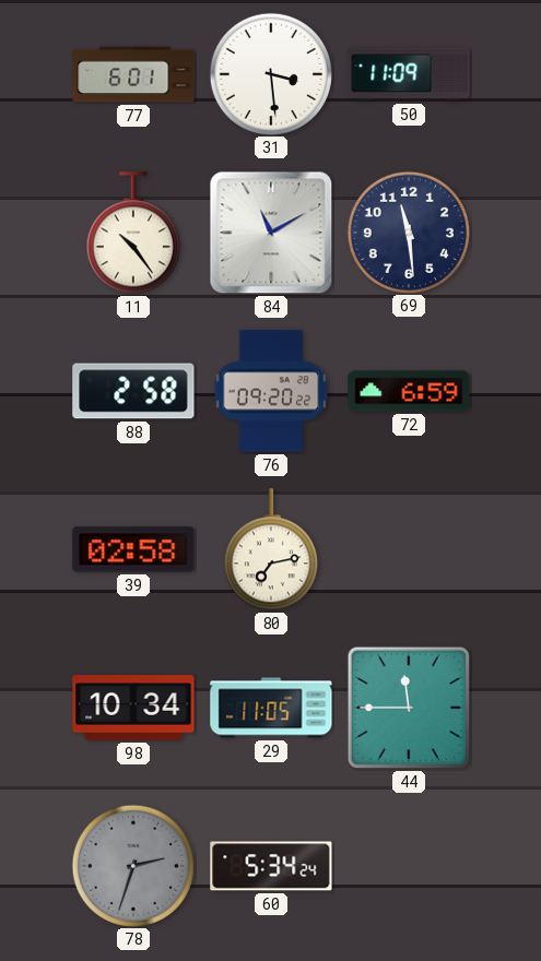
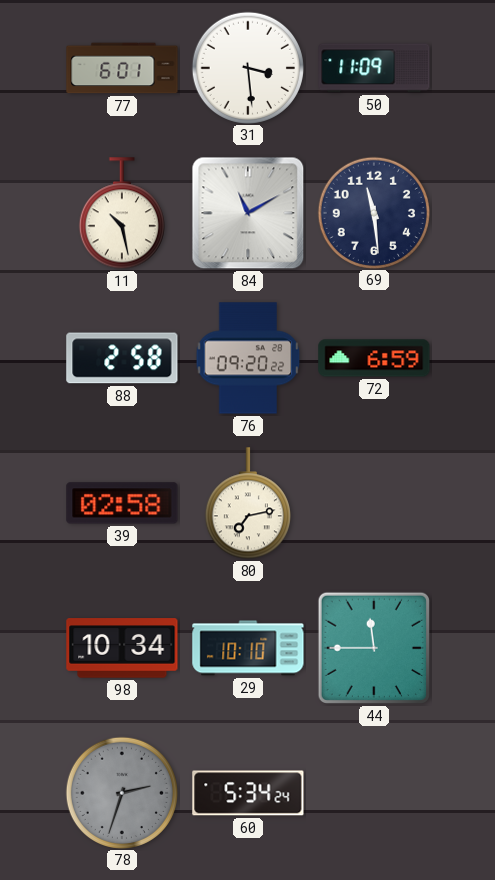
11: 10:24 -> 10:28 (122, 214)
29: 11:05 -> 10:10 (248, 648)
